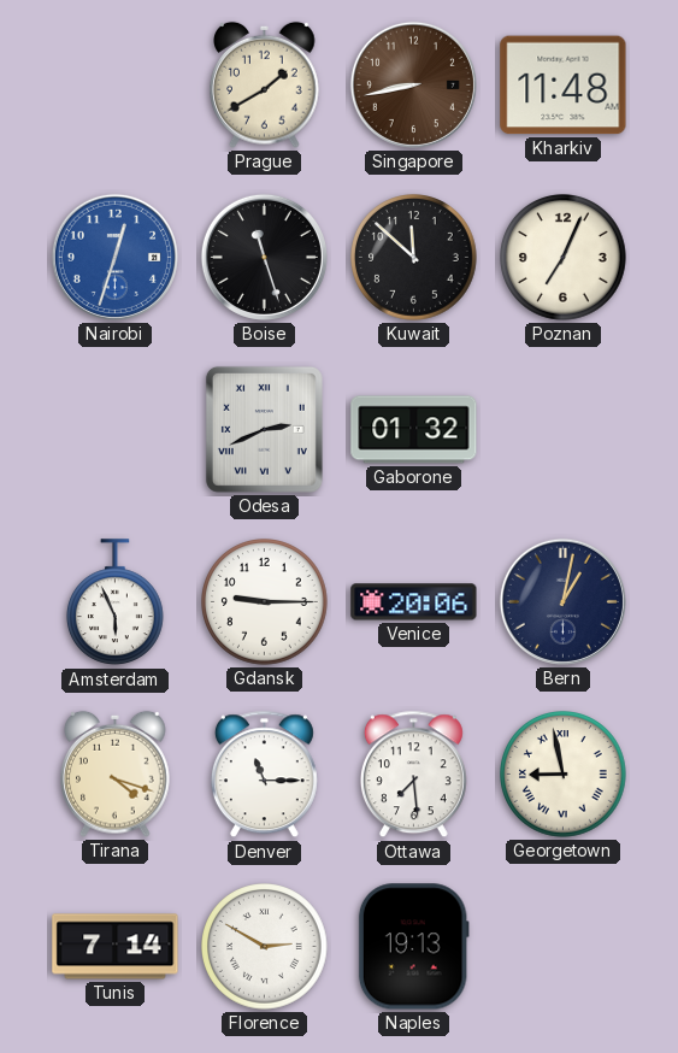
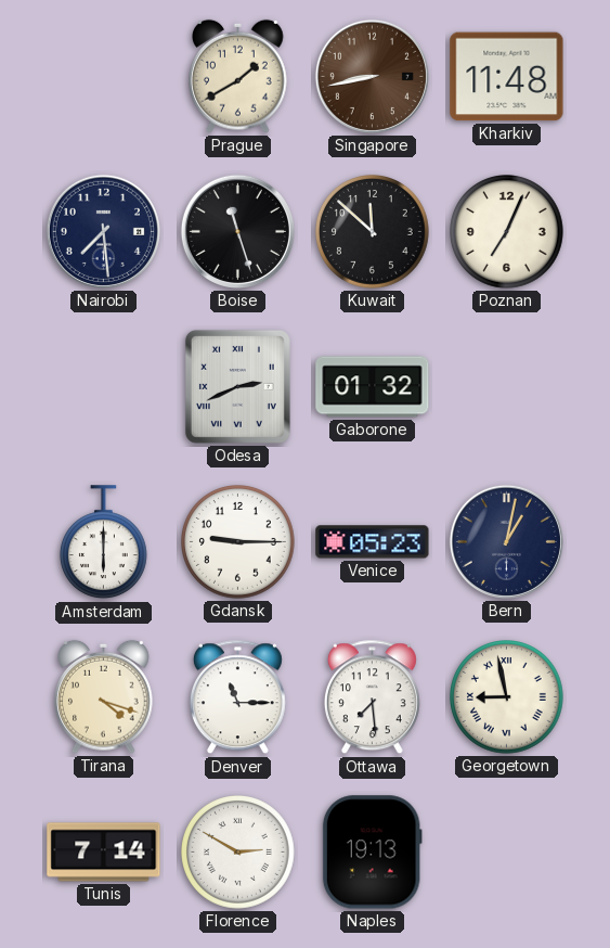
Nairobi: 12:33 -> 7:29 (103, 231)
Nairobi dial: blue -> navy (103, 231)
Amsterdam: 5:56 -> 6:00 (103, 542)
Venice: 20:06 -> 05:23 (373, 542)
